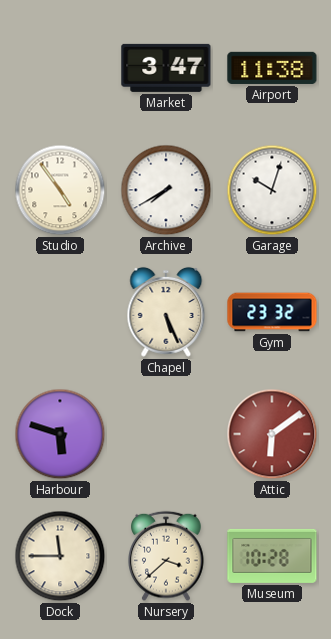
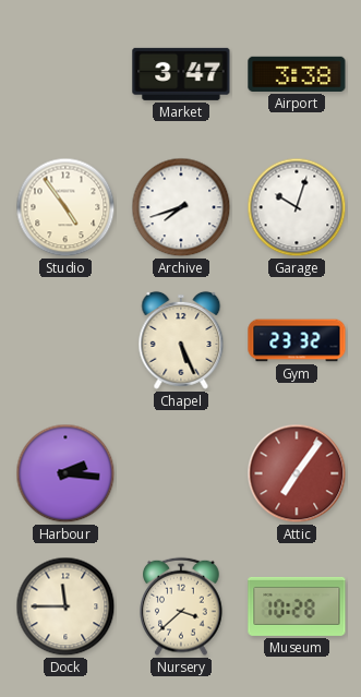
Airport: 11:38 -> 3:38 (297, 74)
Archive: 7:40 -> 7:42 (181, 207)
Harbour: 5:48 -> 2:16 (65, 473)
Attic: 6:09 -> 7:06 (297, 473)
